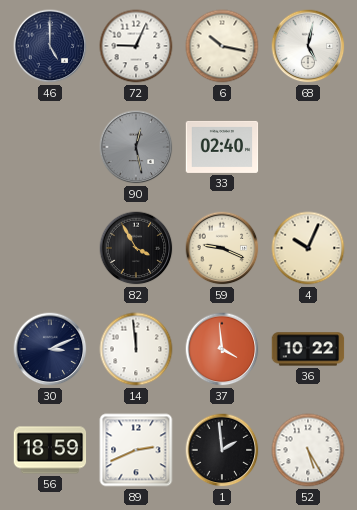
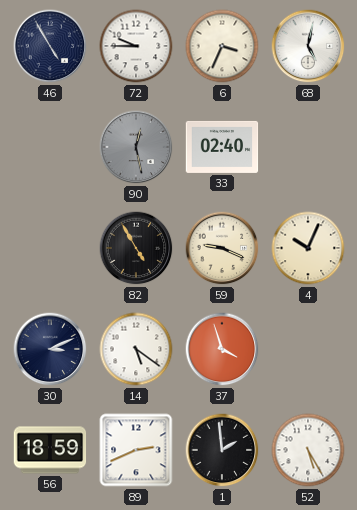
46: 5:00 -> 4:55 (50, 46)
72: 9:04 -> 9:45 (136, 46)
6: 10:17 -> 3:34 (222, 46)
82: 3:55 -> 4:55 (136, 248)
14: 11:59 -> 5:21 (136, 349)
37: 3:59 -> 3:57 (222, 349)
36: 10:22 -> none (308, 349)
